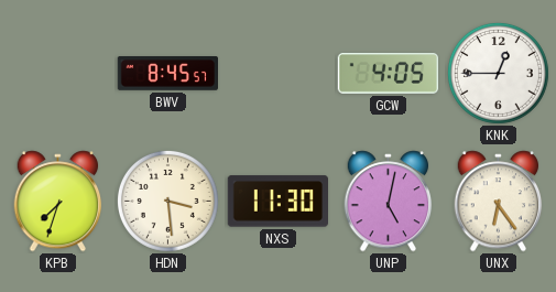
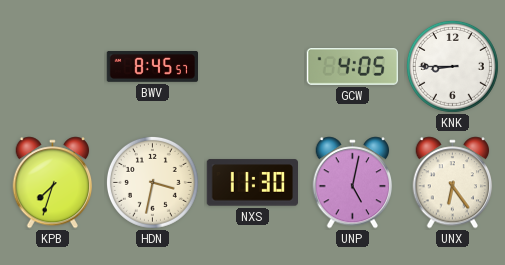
KNK: 12:45 -> 8:45 (452, 66)
HDN: 3:29 -> 3:32 (152, 182)
